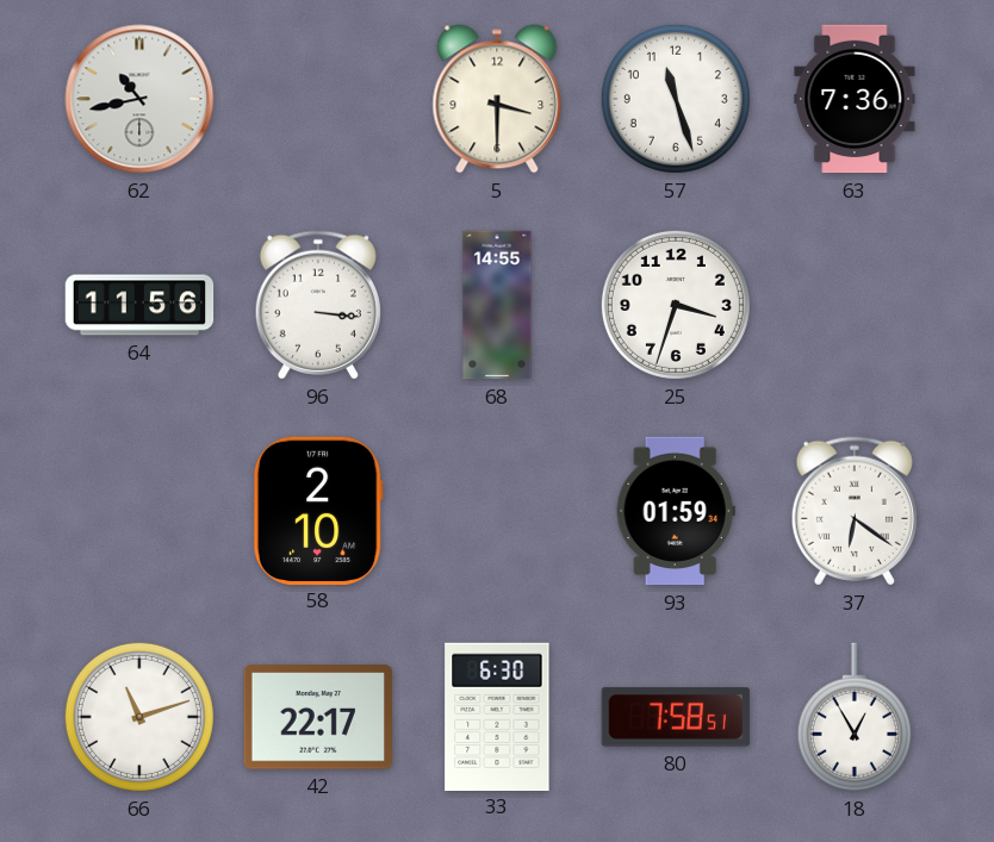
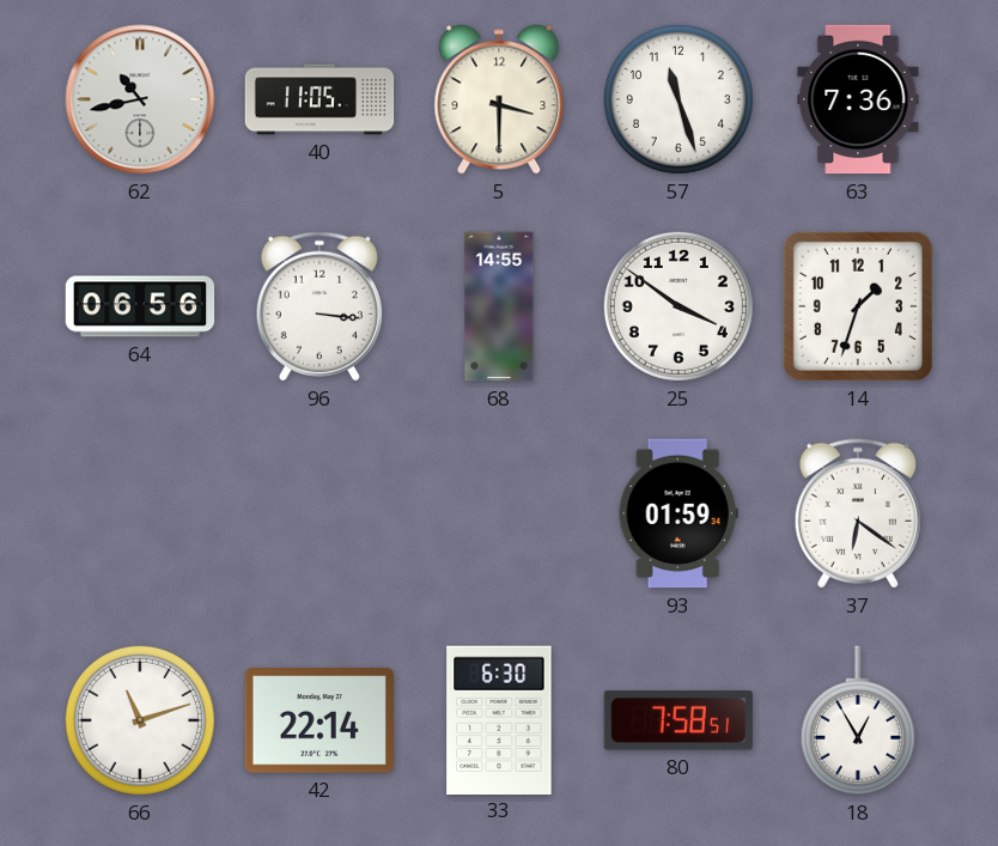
40: none -> 11:05 (320, 99)
64: 11:56 -> 06:56 (140, 306)
25: 3:33 -> 3:51 (678, 306)
14: none -> 1:33 (858, 306)
58: 2:10 -> none (318, 510)
42: 22:17 -> 22:14 (318, 720)
